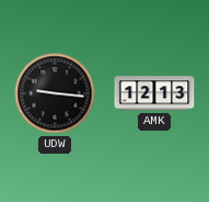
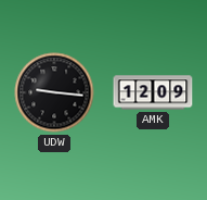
AMK: 12:13 -> 12:09 (153, 92)
